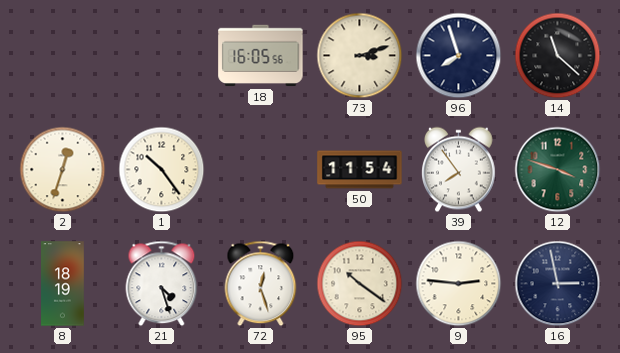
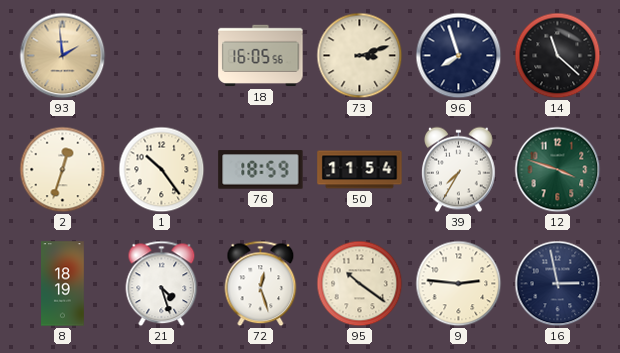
93: none -> 1:59 (63, 56)
76: none -> 18:59 (261, 170)
39: 7:54 -> 7:35 (459, 170)
